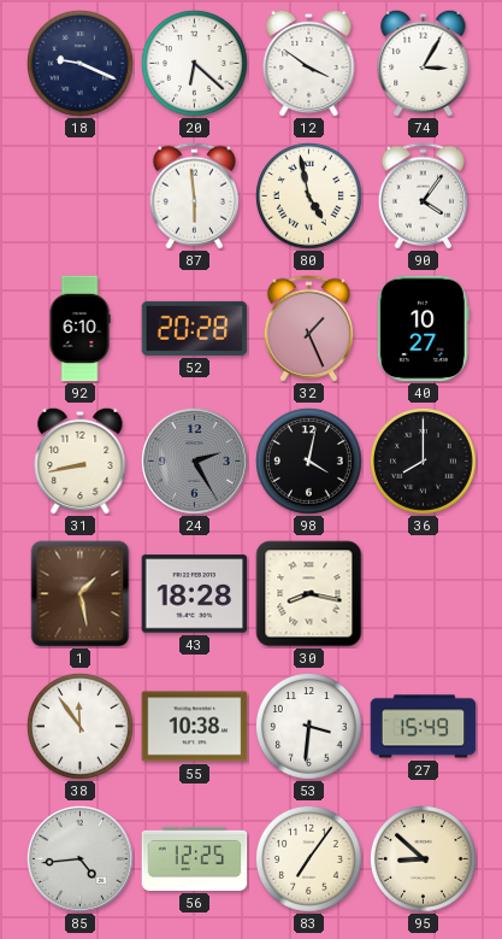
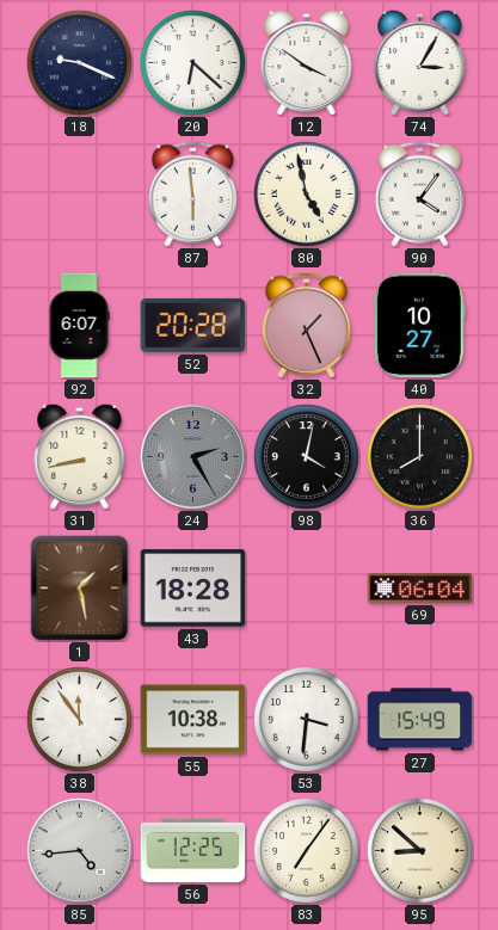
92: 6:10 -> 6:07 (79, 326)
30: 8:17 -> none (309, 594)
69: none -> 06:04 (420, 589)
